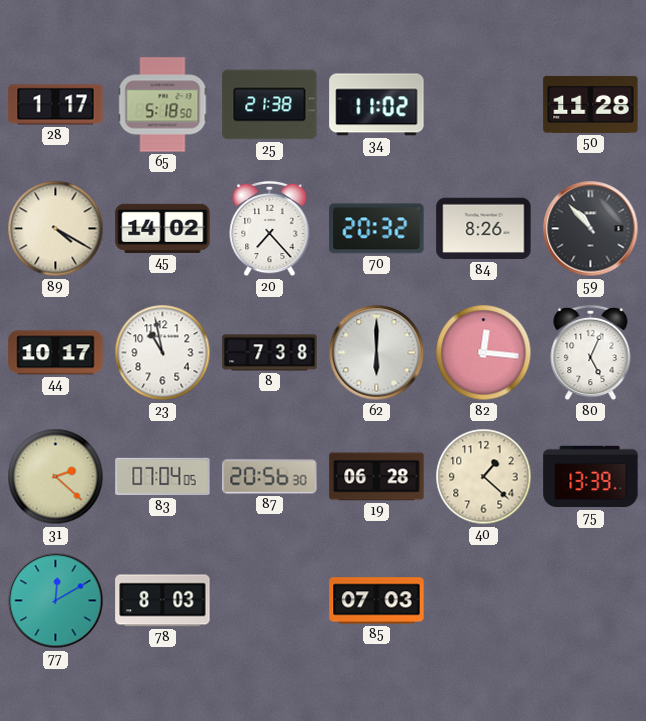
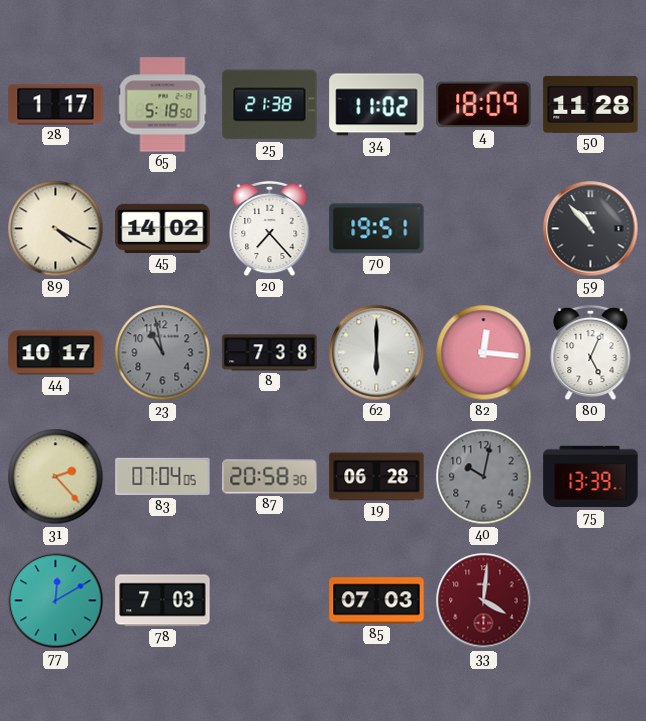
4: none -> 18:09 (484, 105)
70: 20:32 -> 19:51 (377, 229)
84: 8:26 -> none (484, 229)
23 dial: white -> grey (163, 353)
31: 2:22 -> 2:23 (56, 477)
87: 20:56 -> 20:58 (270, 477)
40: 1:22 -> 10:02 (484, 477)
40 dial: cream -> grey (484, 477)
78: 8:03 -> 7:03 (163, 601)
33: none -> 4:01 (484, 601)
